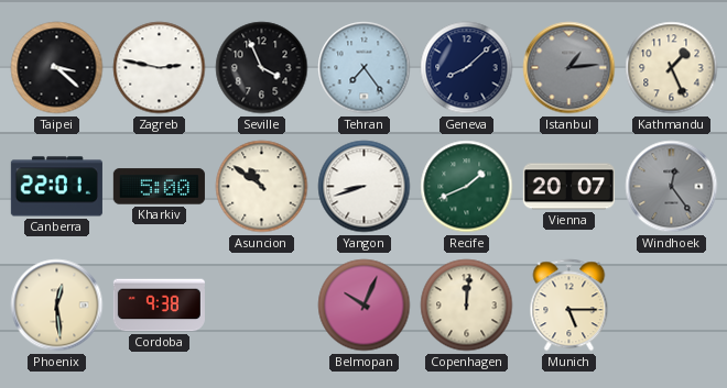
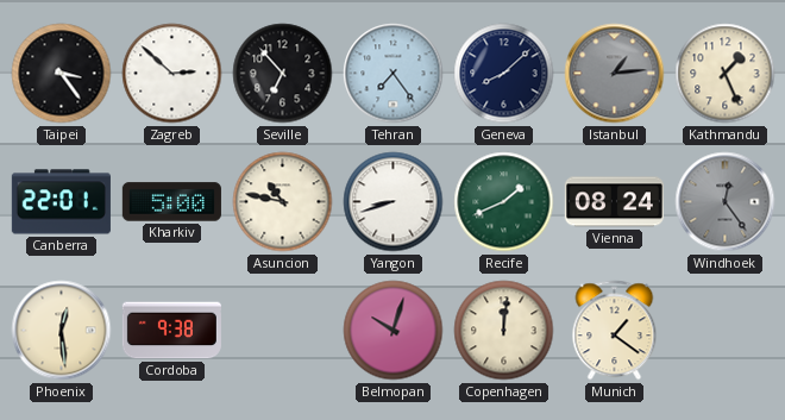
Taipei: 3:22 -> 3:24 (62, 74)
Zagreb: 2:47 -> 2:52 (172, 74)
Seville: 3:56 -> 6:53 (283, 74)
Asuncion: 10:51 -> 10:47 (283, 202)
Vienna: 20:07 -> 08:24 (614, 202)
Belmopan: 10:04 -> 10:03 (394, 331)
Munich: 5:15 -> 1:21 (615, 331)
